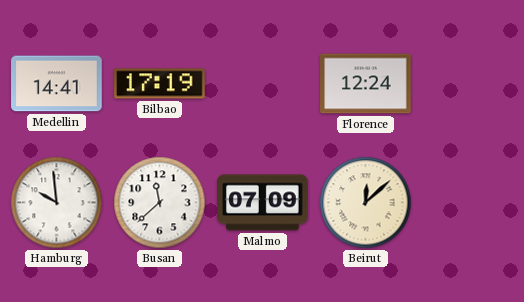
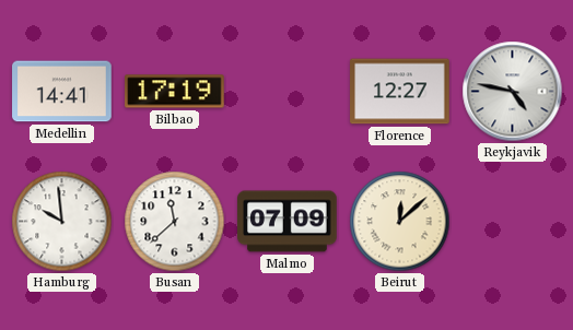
Florence: 12:24 -> 12:27 (400, 92)
Reykjavik: none -> 4:47 (513, 92)
